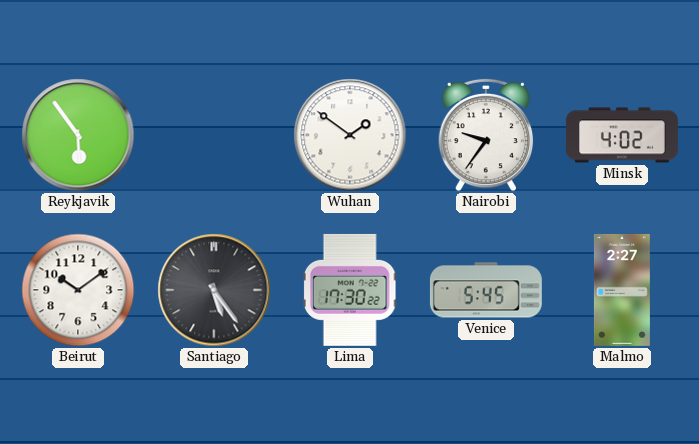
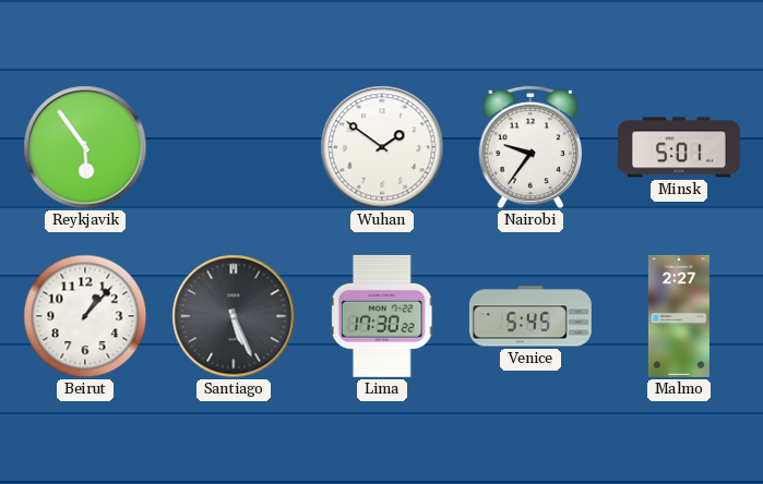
Minsk: 4:02 -> 5:01 (679, 147)
Beirut: 10:09 -> 1:07 (85, 316)
Santiago: 5:24 -> 5:26 (234, 316)
